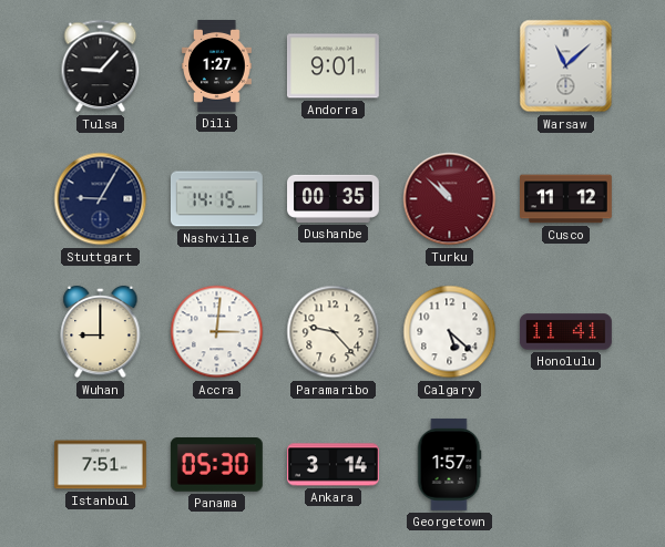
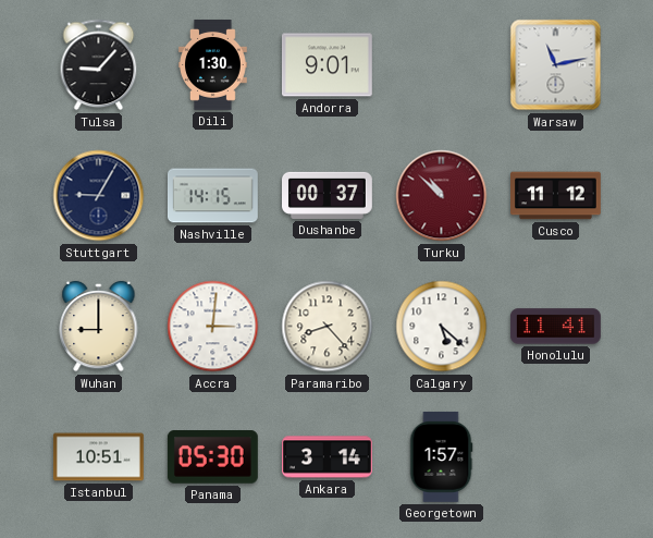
Dili: 1:27 -> 1:30 (213, 65)
Warsaw: 11:08 -> 11:13 (556, 65)
Dushanbe: 00:35 -> 00:37 (328, 195)
Paramaribo: 9:23 -> 8:23 (328, 327)
Istanbul: 7:51 -> 10:51 (99, 457)
